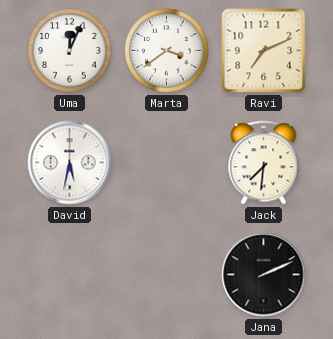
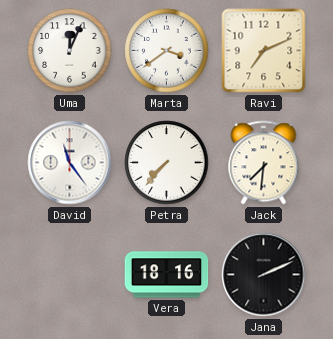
David: 5:32 -> 11:24 (70, 163)
Petra: none -> 7:37 (167, 163)
Vera: none -> 18:16 (167, 275)
